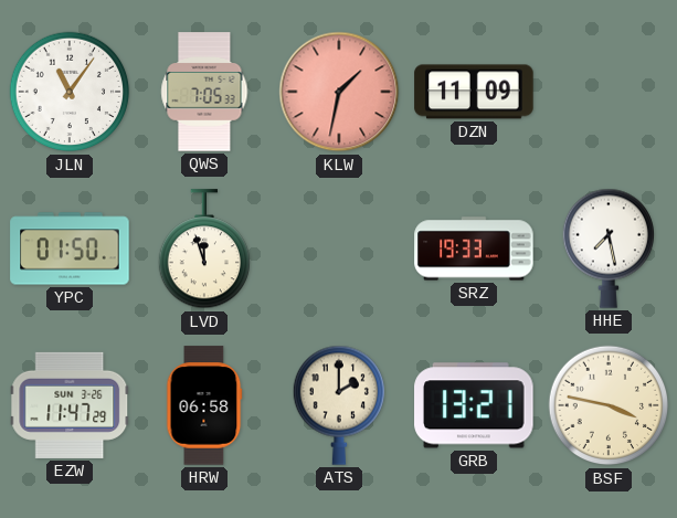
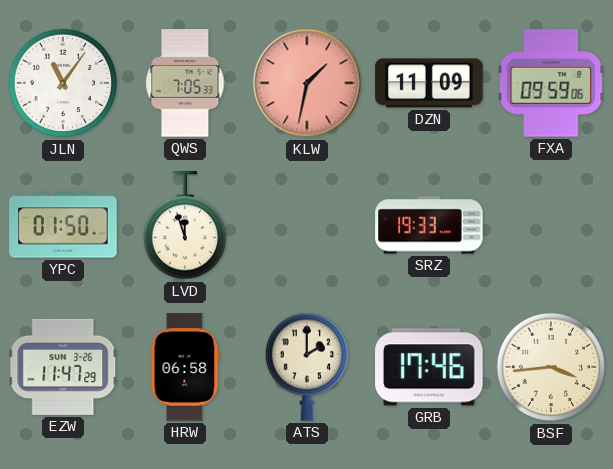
FXA: none -> 09:59 (551, 83)
HHE: 7:28 -> none (607, 249)
GRB: 13:21 -> 17:46 (429, 367)
BSF: 3:47 -> 3:44 (551, 367)
